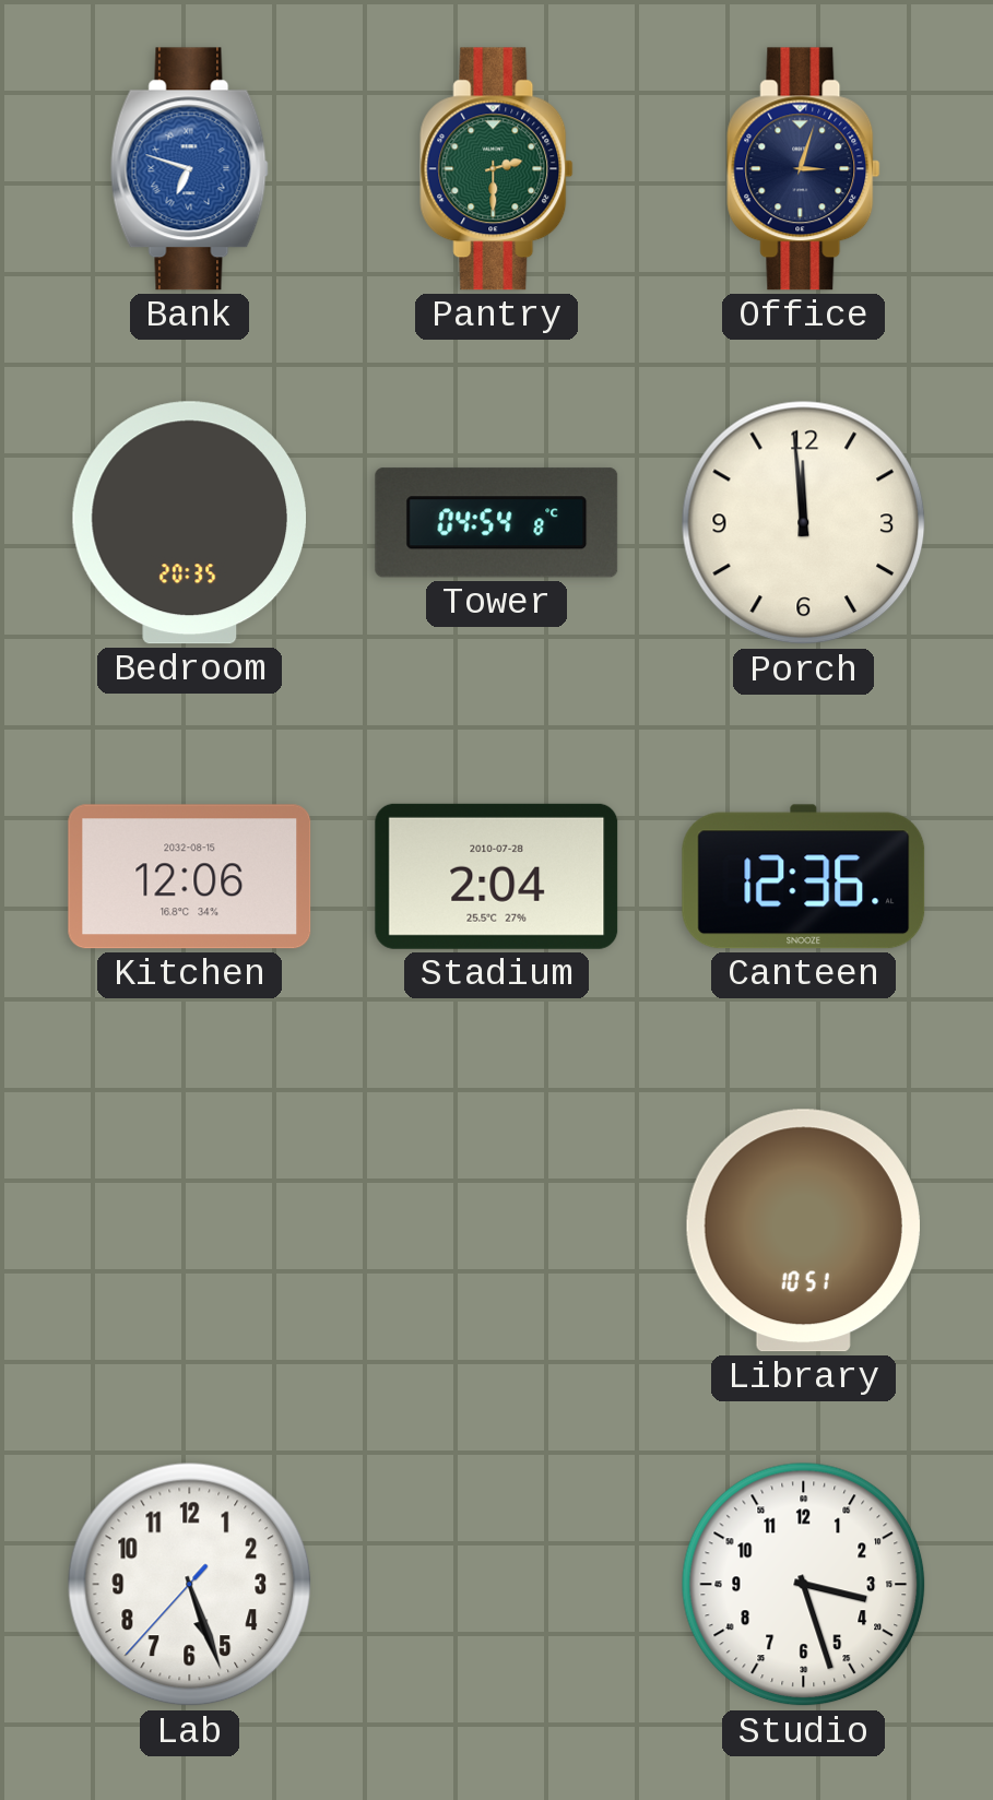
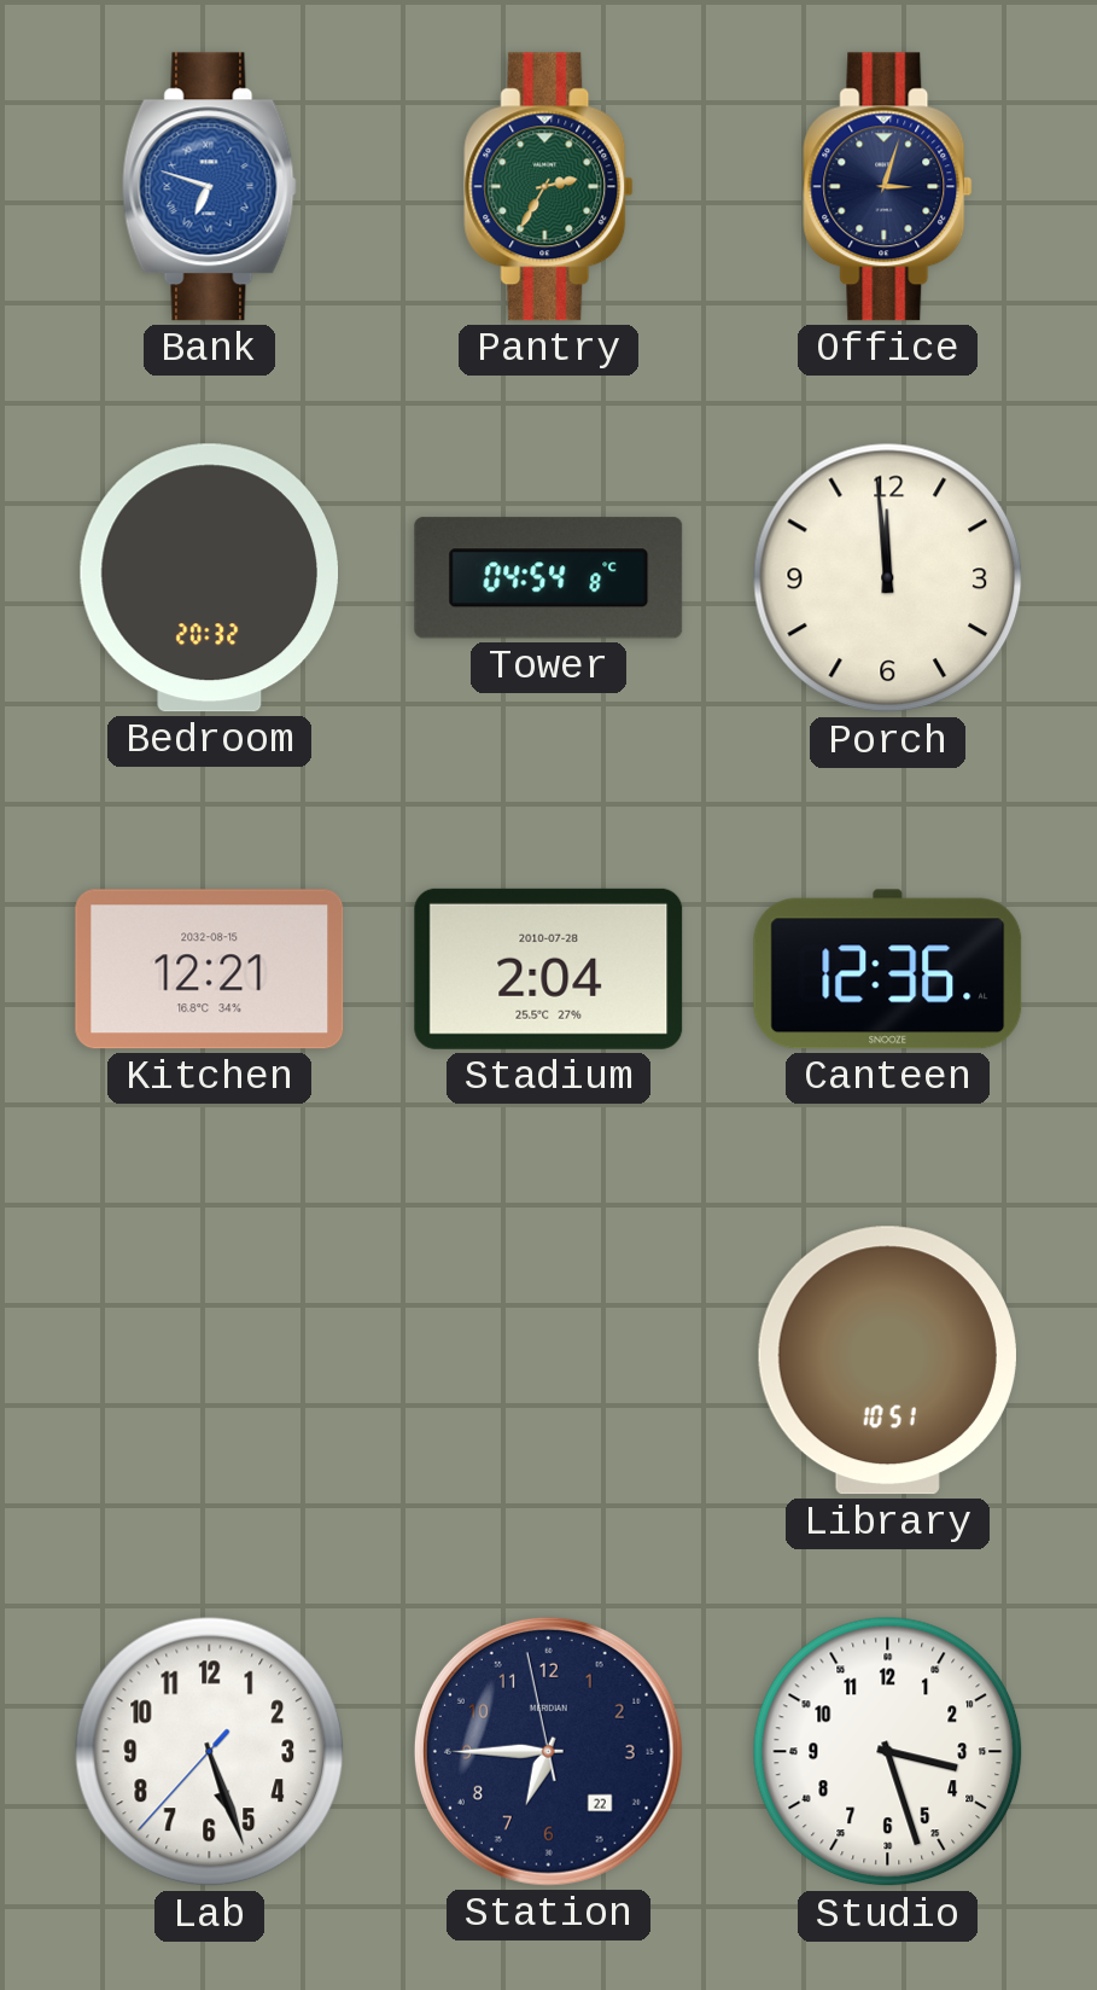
Pantry: 2:30 -> 2:35 (549, 187)
Bedroom: 20:35 -> 20:32 (209, 578)
Kitchen: 12:06 -> 12:21 (210, 970)
Station: none -> 6:44 (548, 1751)
